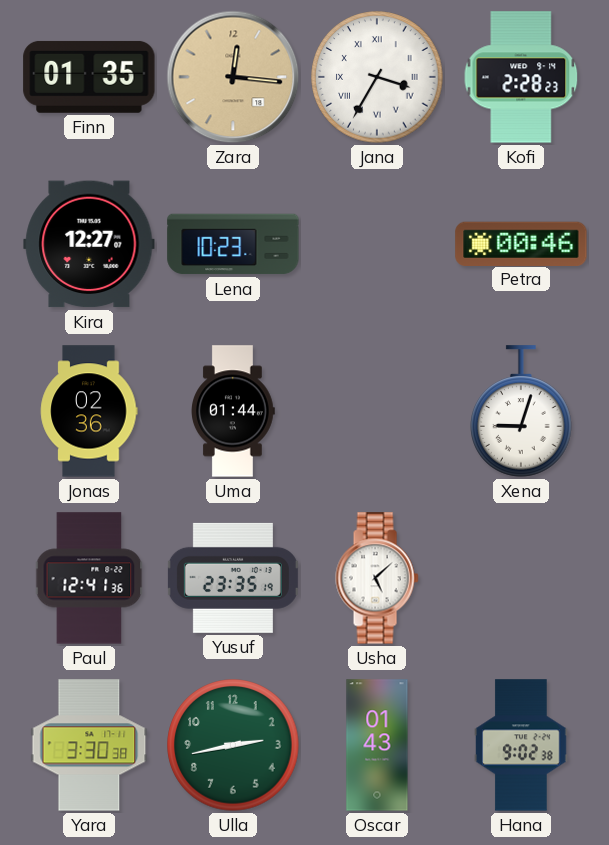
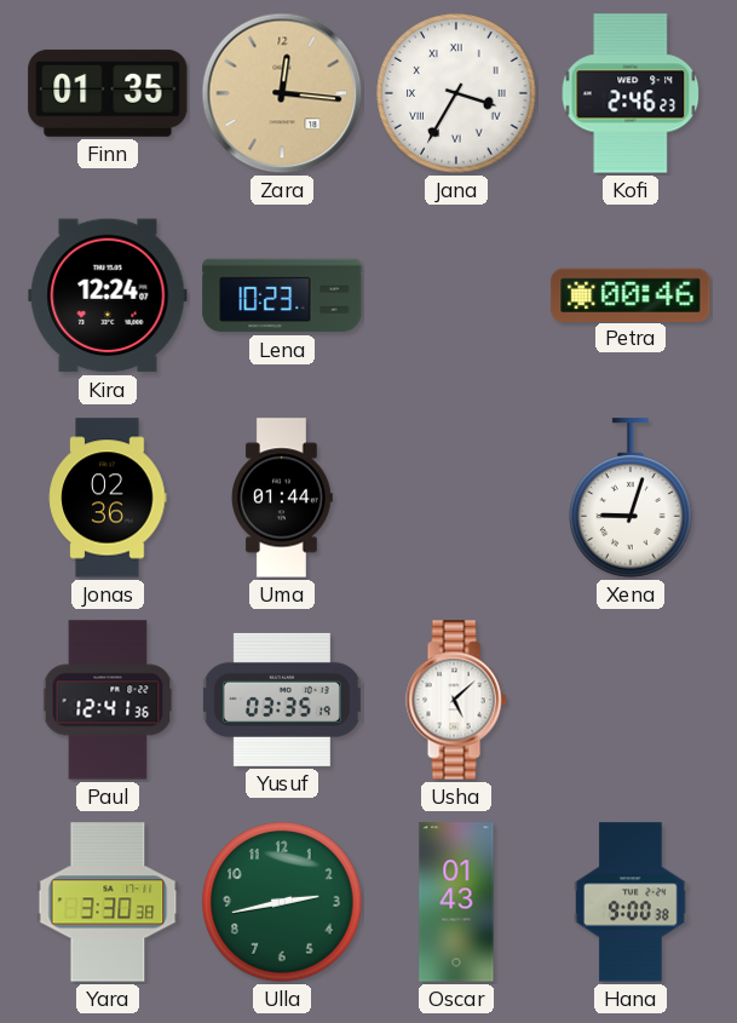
Kofi: 2:28 -> 2:46 (631, 93)
Kira: 12:27 -> 12:24 (108, 295)
Yusuf: 23:35 -> 03:35 (282, 700)
Hana: 9:02 -> 9:00 (631, 902)
